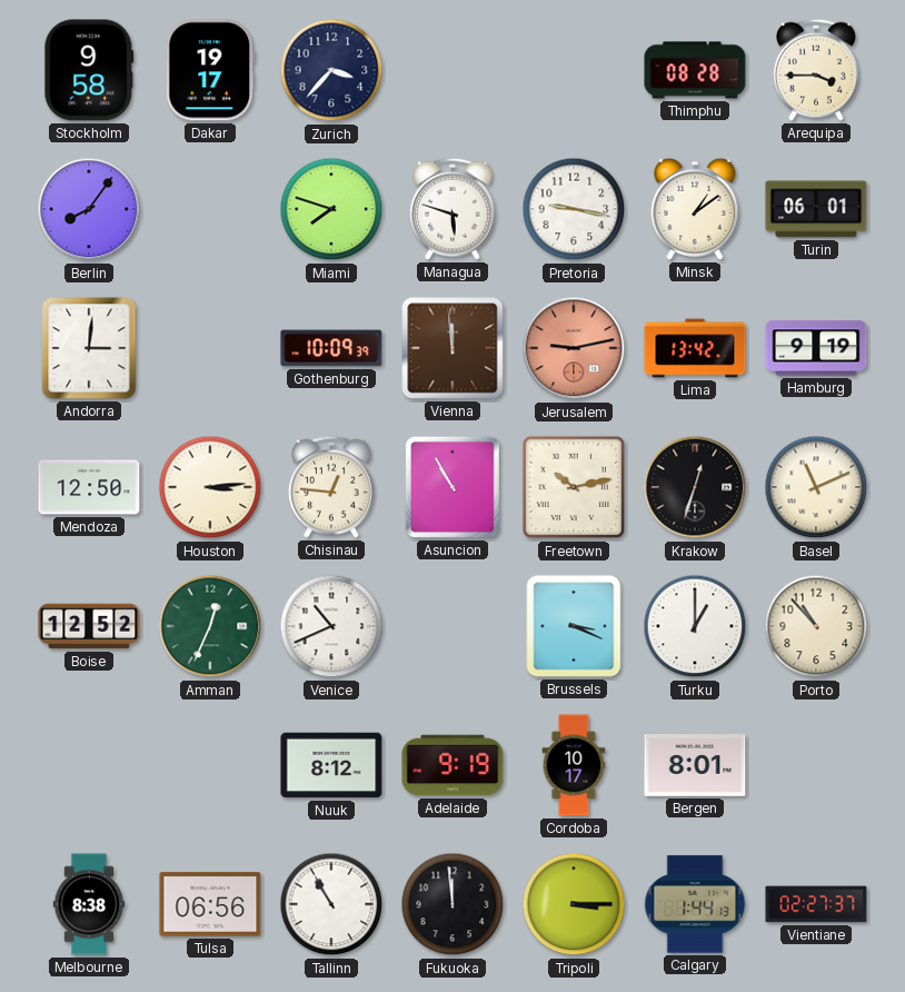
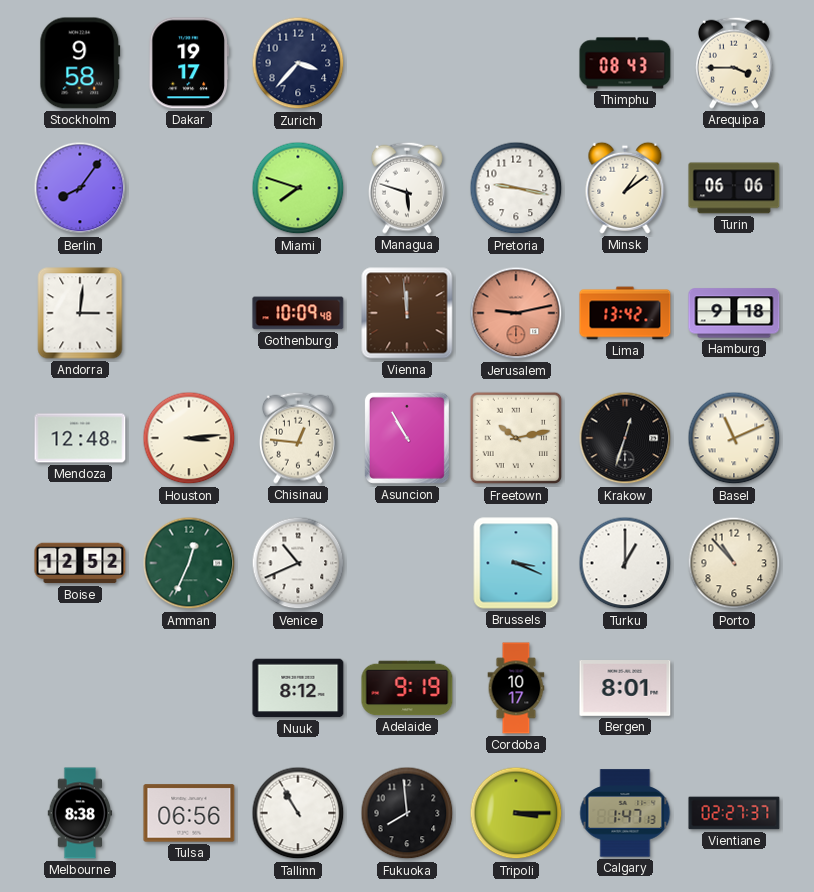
Thimphu: 08:28 -> 08:43 (625, 63)
Turin: 06:01 -> 06:06 (734, 188)
Gothenburg: 10:09:39 -> 10:09:48 (298, 313)
Hamburg: 9:19 -> 9:18 (734, 313)
Mendoza: 12:50 -> 12:48 (80, 438)
Fukuoka: 11:59 -> 7:59 (407, 813)
Calgary: 1:44 -> 1:47 (625, 813)
